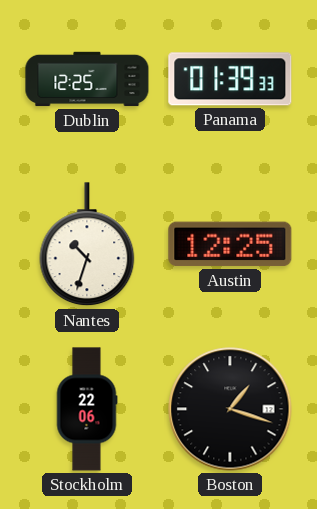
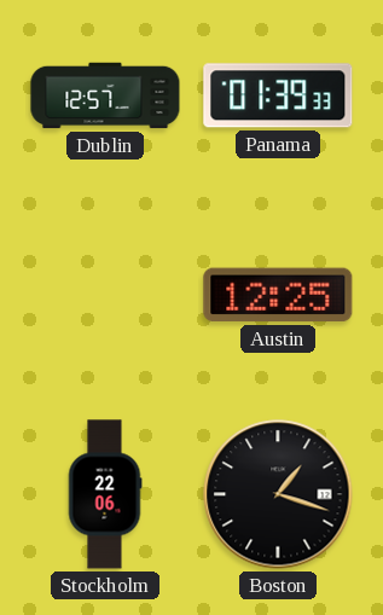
Dublin: 12:25 -> 12:57 (105, 95)
Nantes: 10:33 -> none (87, 245)
